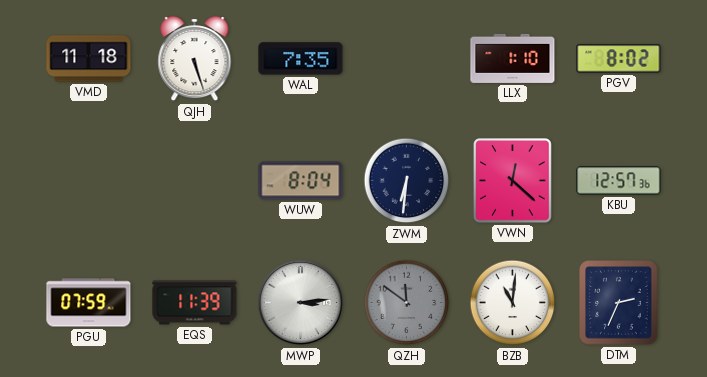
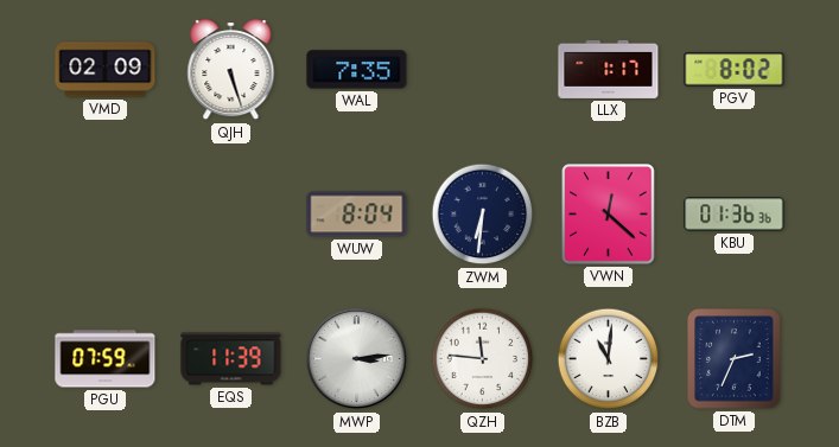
VMD: 11:18 -> 02:09 (106, 70)
LLX: 1:10 -> 1:17 (609, 69)
KBU: 12:57 -> 01:36 (735, 215)
QZH: 11:51 -> 11:46 (483, 359)
QZH dial: grey -> white (483, 359)
